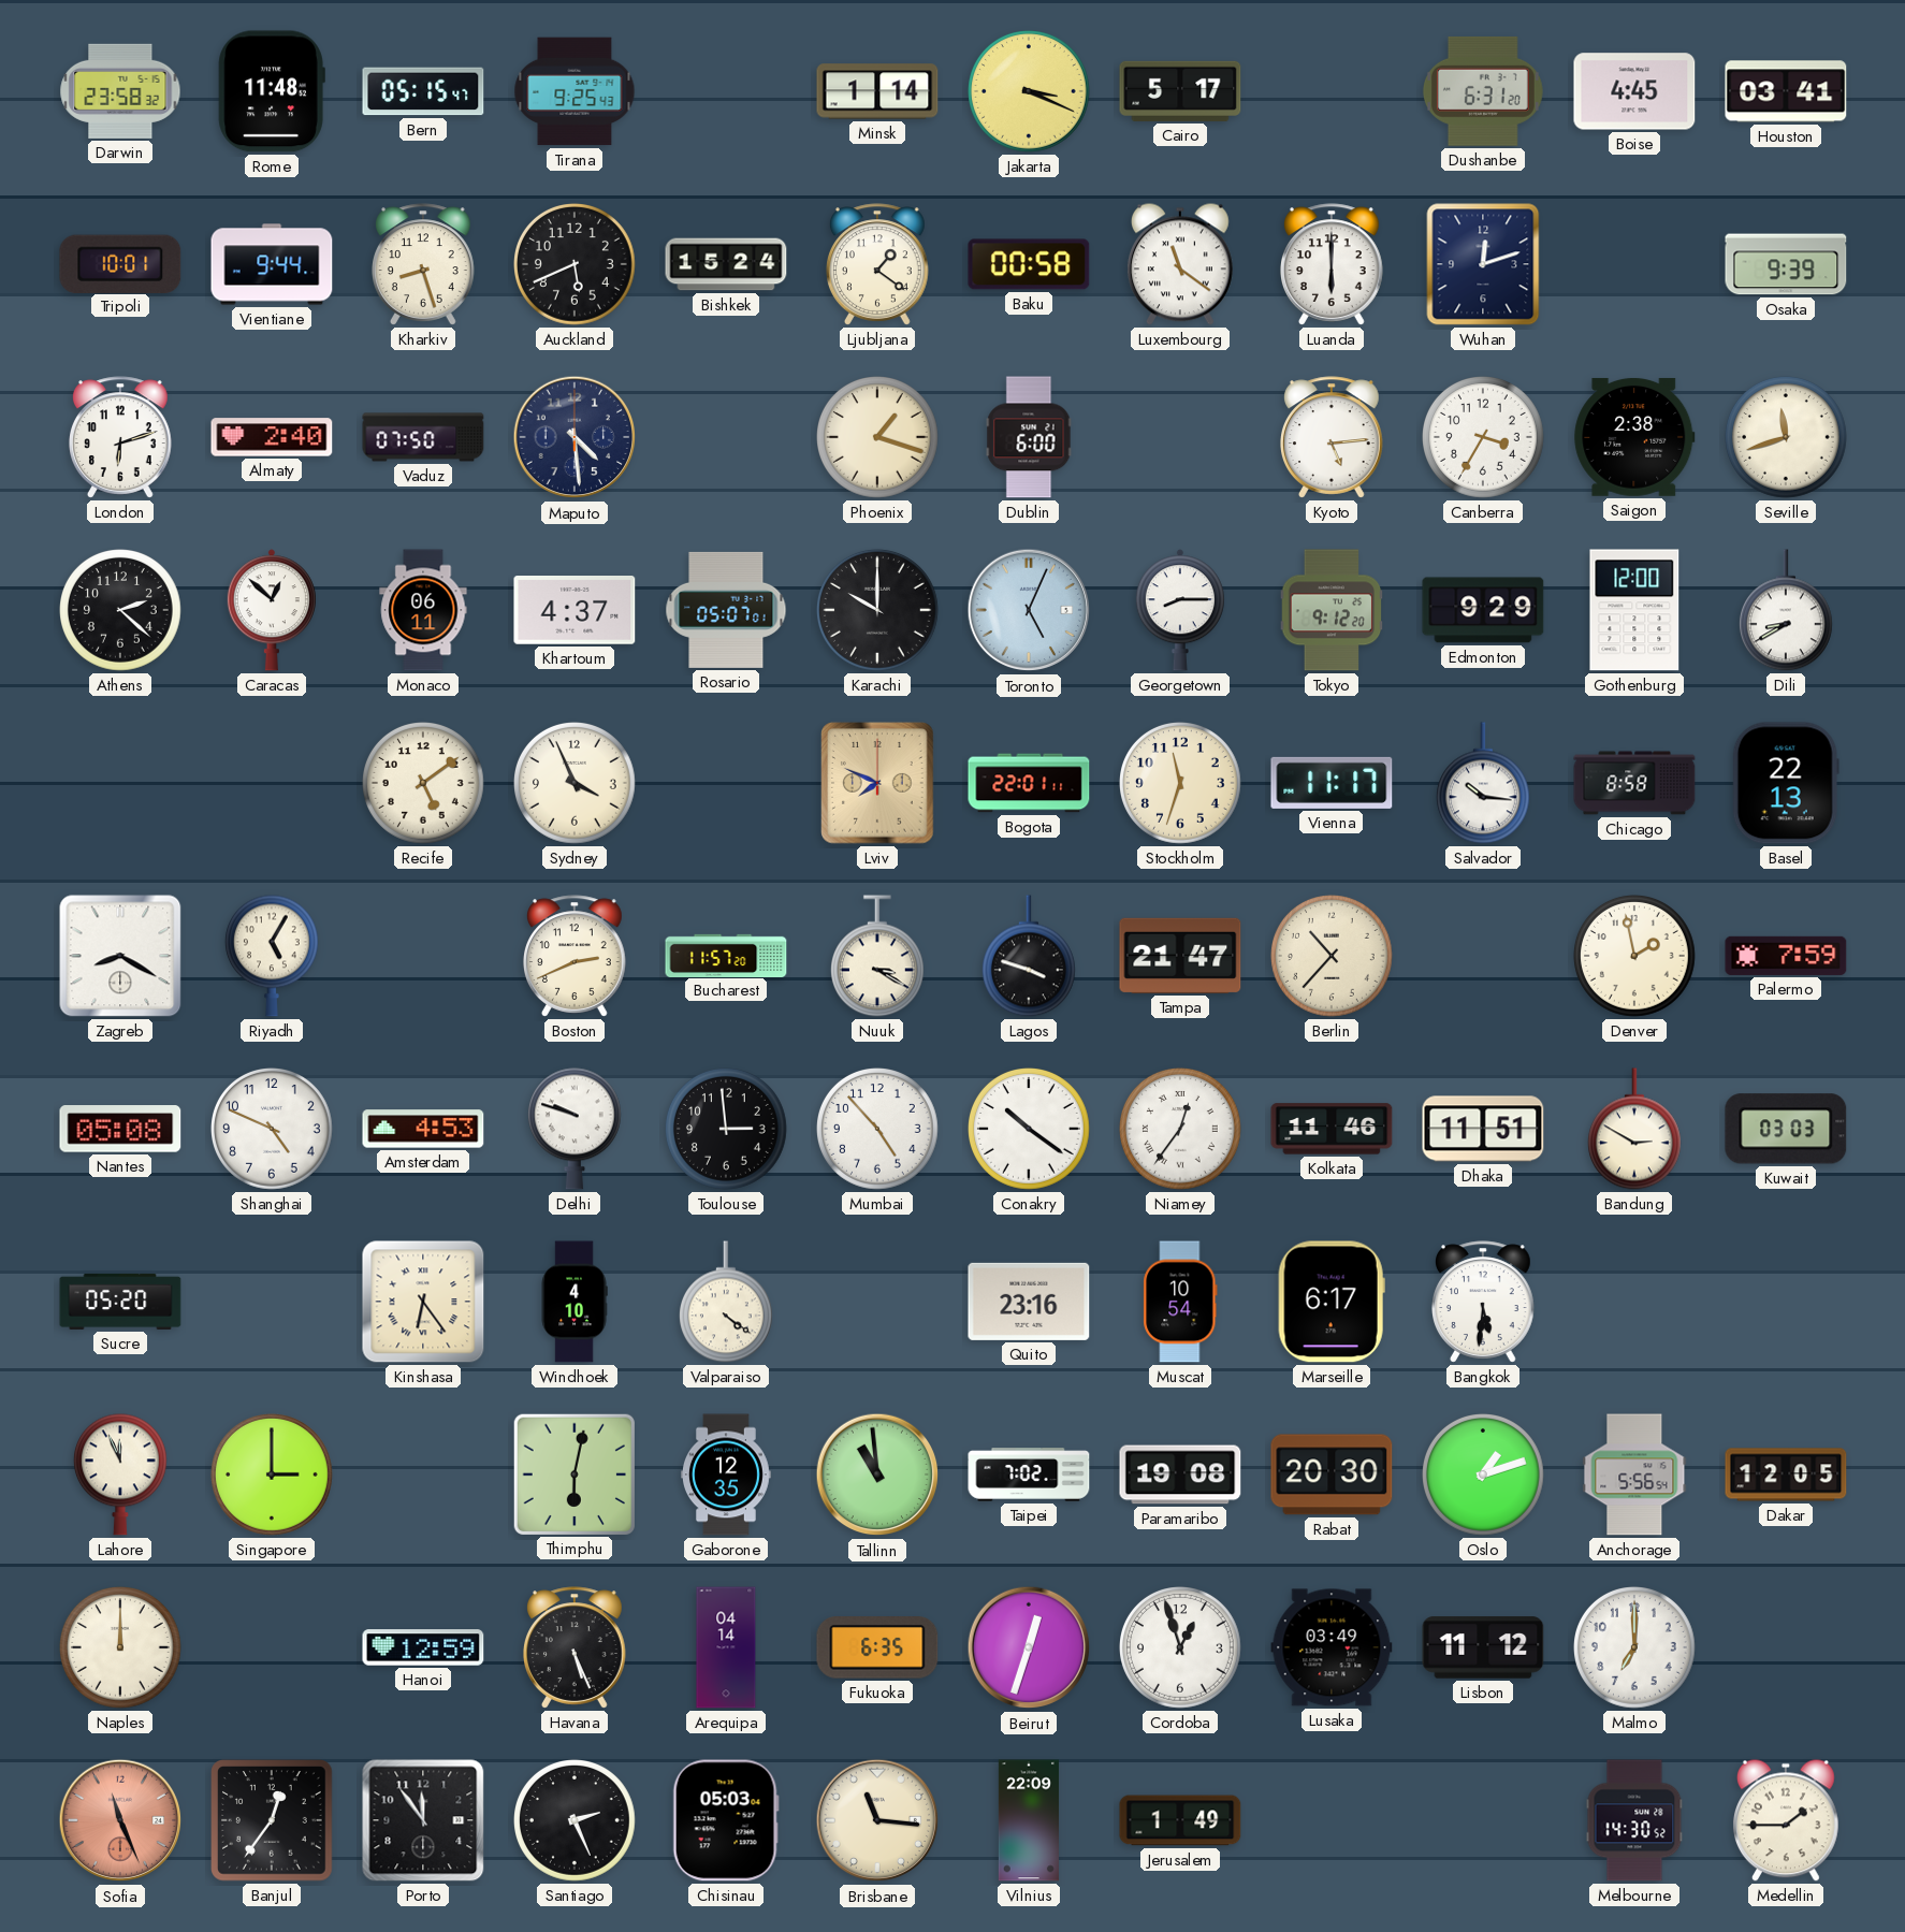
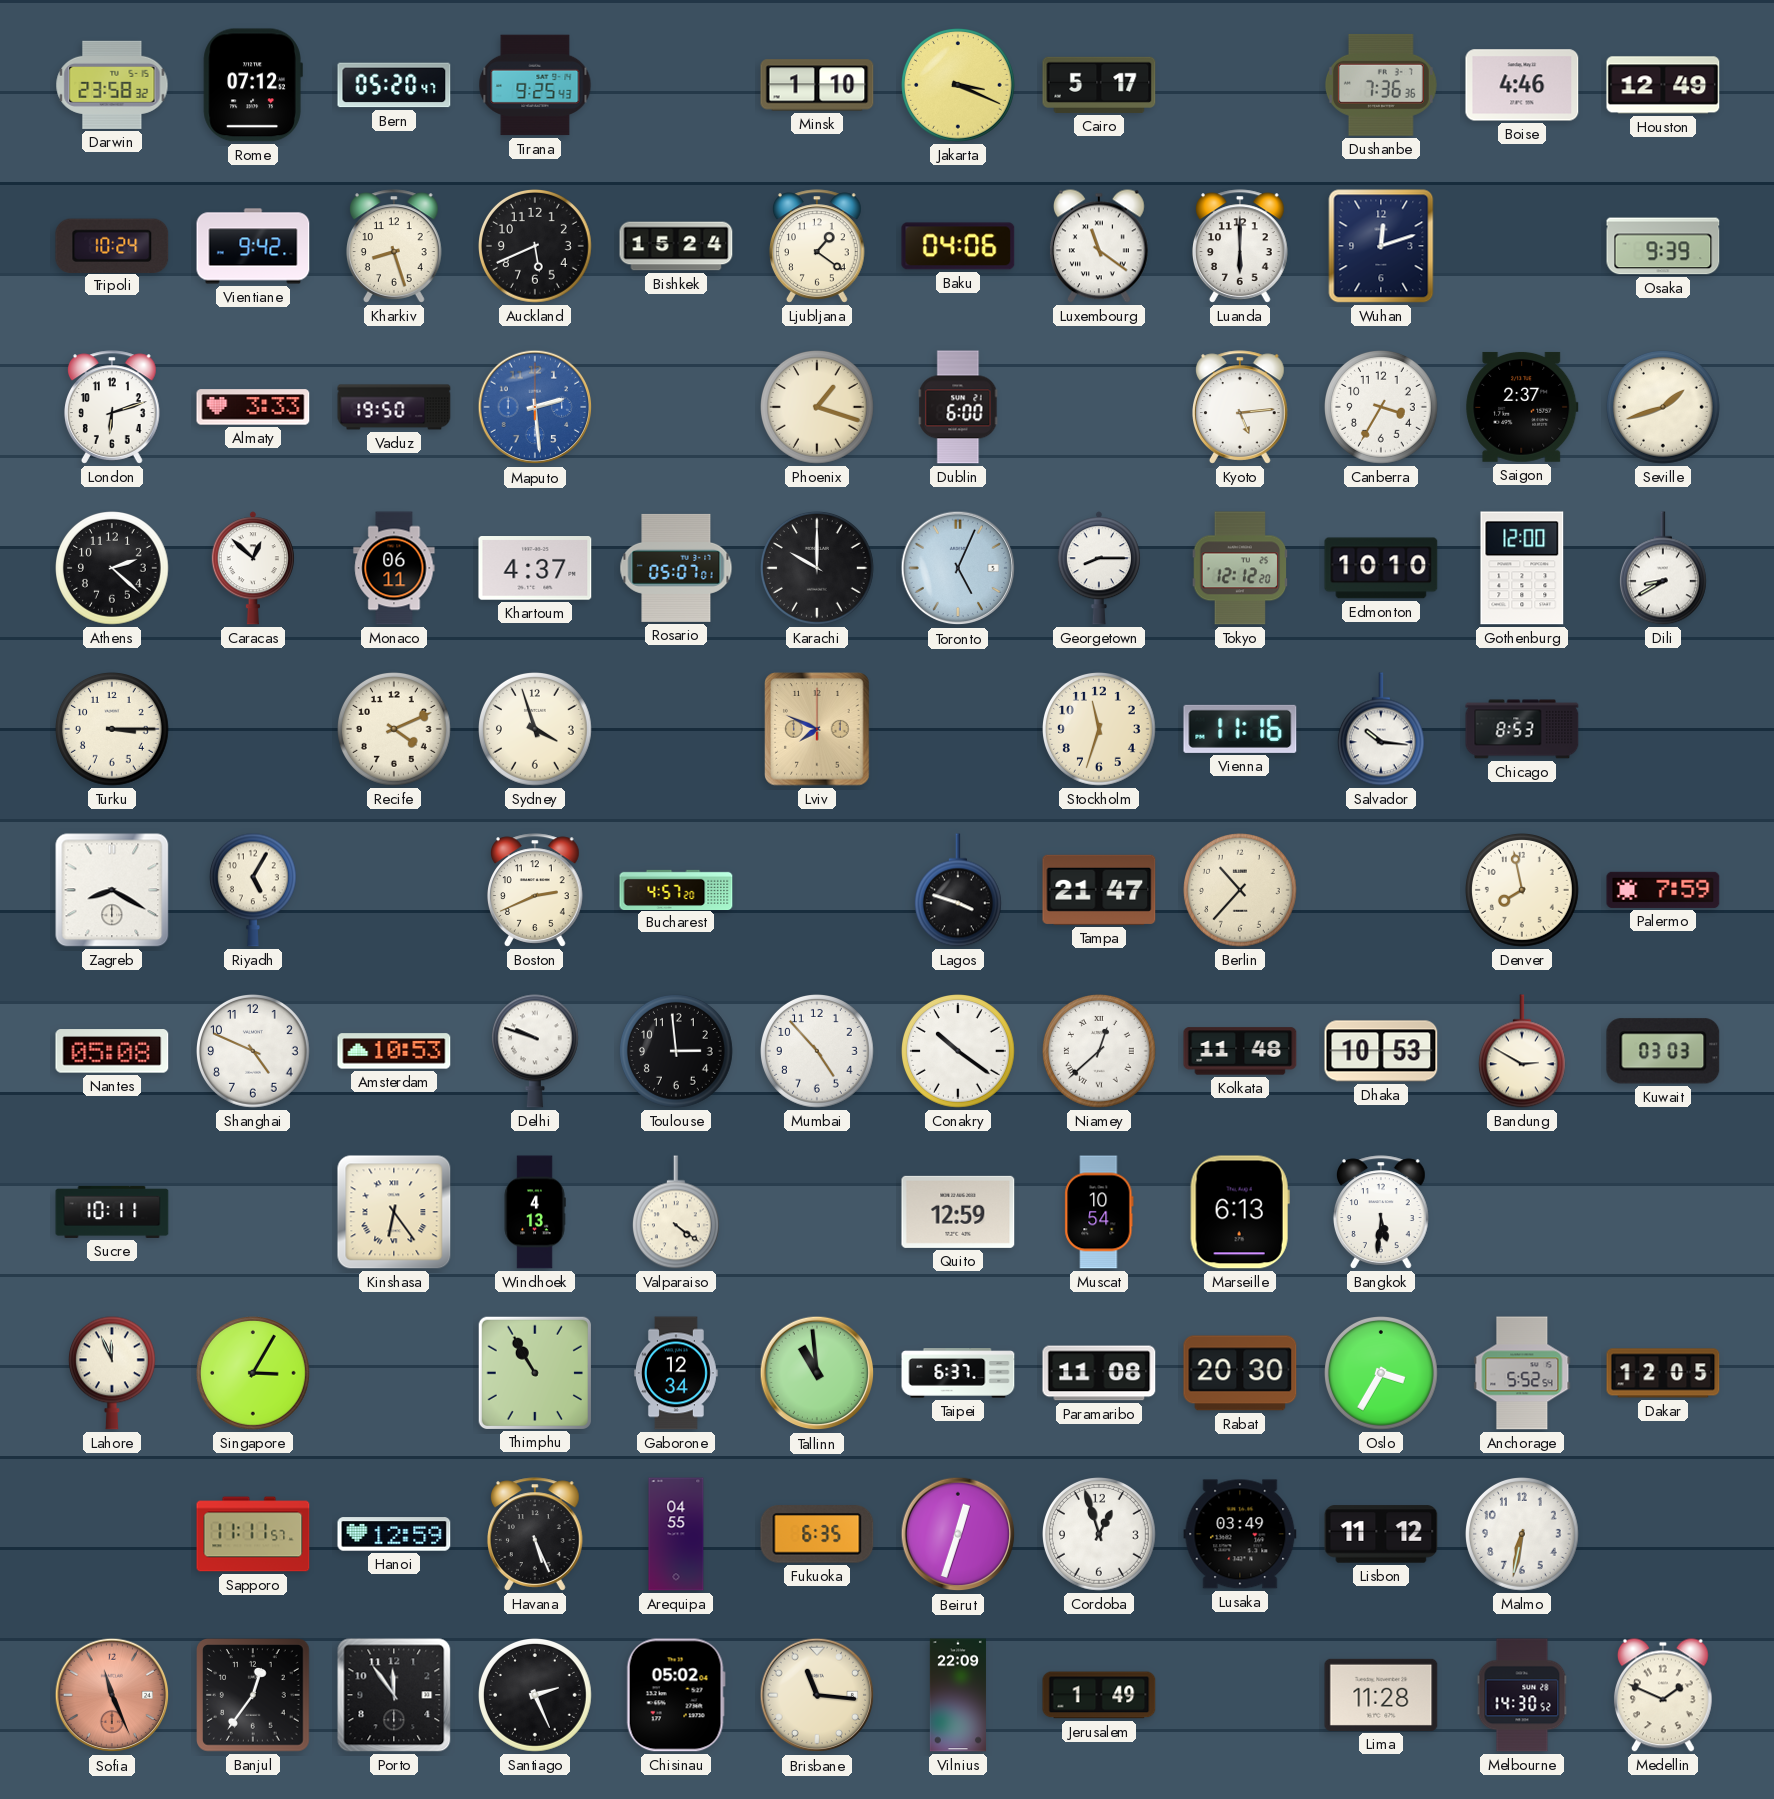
Rome: 11:48 -> 07:12 (253, 85)
Bern: 05:15 -> 05:20 (394, 85)
Minsk: 1:14 -> 1:10 (817, 85)
Dushanbe: 6:31 -> 7:36 (1381, 85)
Boise: 4:45 -> 4:46 (1522, 85)
Houston: 03:41 -> 12:49 (1663, 85)
Tripoli: 10:01 -> 10:24 (112, 245)
Vientiane: 9:44 -> 9:42 (253, 246)
Baku: 00:58 -> 04:06 (958, 246)
Almaty: 2:40 -> 3:33 (253, 407)
Vaduz: 07:50 -> 19:50 (394, 407)
Maputo: 4:29 -> 2:29 (535, 407)
Maputo dial: navy -> blue (535, 407)
Saigon: 2:38 -> 2:37 (1522, 407)
Seville: 11:42 -> 1:42 (1664, 408)
Tokyo: 9:12 -> 12:12 (1240, 568)
Edmonton: 9:29 -> 10:10 (1381, 568)
Turku: none -> 3:15 (113, 730)
Recife: 5:09 -> 4:11 (395, 730)
Sydney: 3:56 -> 3:57 (536, 730)
Bogota: 22:01 -> none (1029, 783)
Vienna: 11:17 -> 11:16 (1240, 729)
Chicago: 8:58 -> 8:53 (1522, 729)
Basel: 22:13 -> none (1786, 783)
Bucharest: 11:57 -> 4:57 (676, 889)
Nuuk: 3:20 -> none (877, 956)
Denver: 1:58 -> 7:58 (1523, 891)
Amsterdam: 4:53 -> 10:53 (394, 1051)
Niamey: 12:36 -> 12:38 (1100, 1052)
Kolkata: 11:46 -> 11:48 (1240, 1051)
Dhaka: 11:51 -> 10:53 (1381, 1051)
Sucre: 05:20 -> 10:11 (112, 1212)
Windhoek: 4:10 -> 4:13 (535, 1212)
Quito: 23:16 -> 12:59 (958, 1212)
Marseille: 6:17 -> 6:13 (1240, 1212)
Singapore: 3:00 -> 3:05 (254, 1374)
Thimphu: 6:02 -> 10:55 (534, 1372)
Gaborone: 12:35 -> 12:34 (677, 1373)
Taipei: 7:02 -> 6:37 (958, 1373)
Paramaribo: 19:08 -> 11:08 (1099, 1373)
Oslo: 1:12 -> 3:35 (1382, 1374)
Anchorage: 5:56 -> 5:52 (1522, 1373)
Naples: 12:00 -> none (121, 1648)
Sapporo: none -> 11:11 (253, 1534)
Arequipa: 04:14 -> 04:55 (676, 1534)
Malmo: 7:00 -> 6:32 (1523, 1535)
Chisinau: 05:03 -> 05:02 (676, 1695)
Lima: none -> 11:28 (1381, 1695)
Medellin: 1:45 -> 1:49 (1663, 1695)
